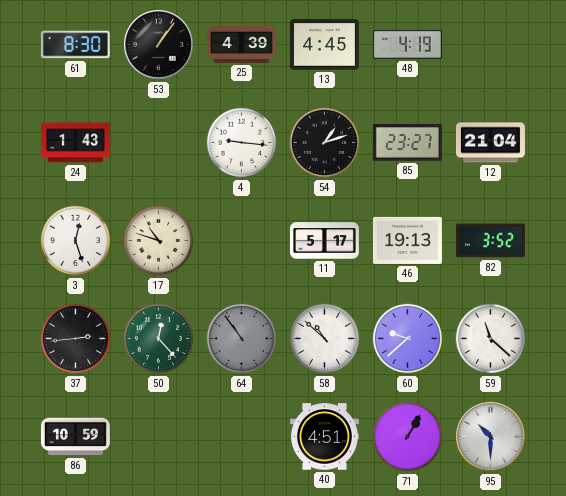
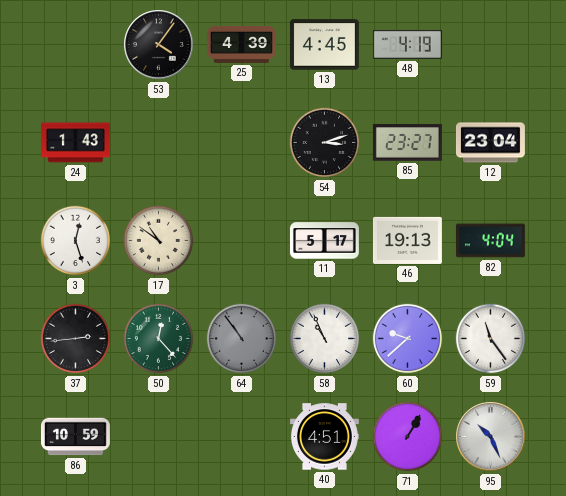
61: 8:30 -> none (75, 45)
53: 1:06 -> 4:06 (159, 45)
4: 9:16 -> none (242, 143)
54: 1:12 -> 3:12 (325, 143)
12: 21:04 -> 23:04 (490, 143)
17: 10:48 -> 10:51 (159, 241)
82: 3:52 -> 4:04 (490, 241)
58: 10:52 -> 10:56 (325, 339)
59: 11:22 -> 11:24 (491, 339)
95: 10:30 -> 10:26 (491, 437)
